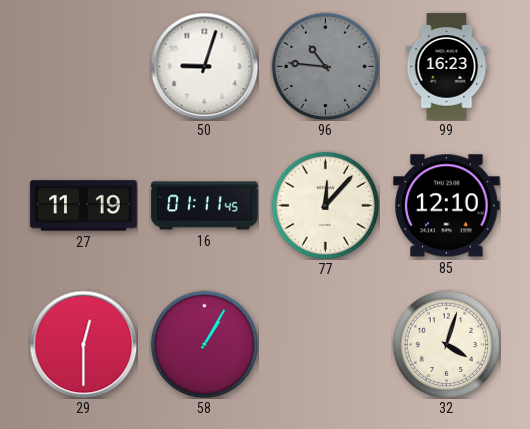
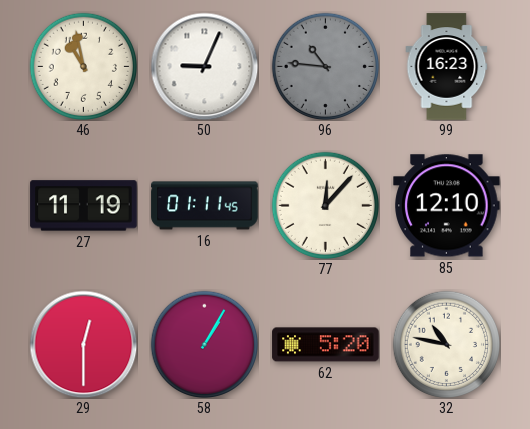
46: none -> 10:58 (83, 66)
50: 9:03 -> 9:04 (204, 66)
62: none -> 5:20 (326, 345)
32: 4:03 -> 10:47 (446, 344)
